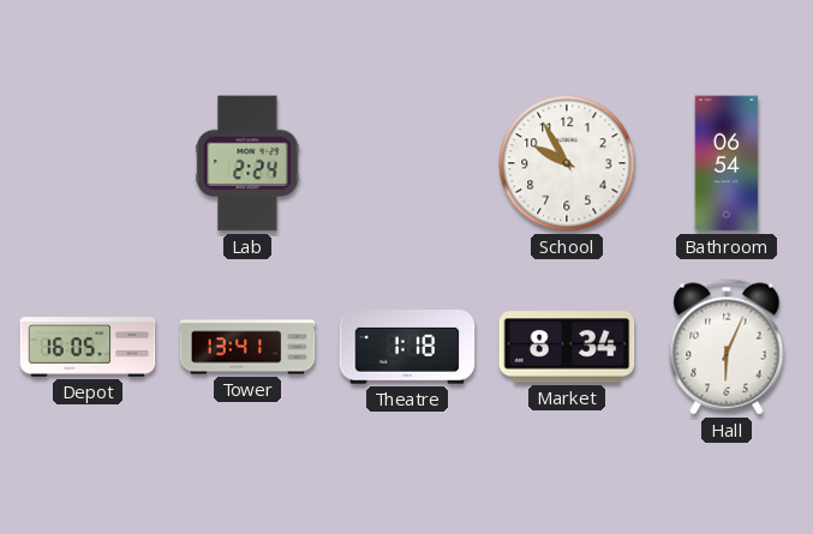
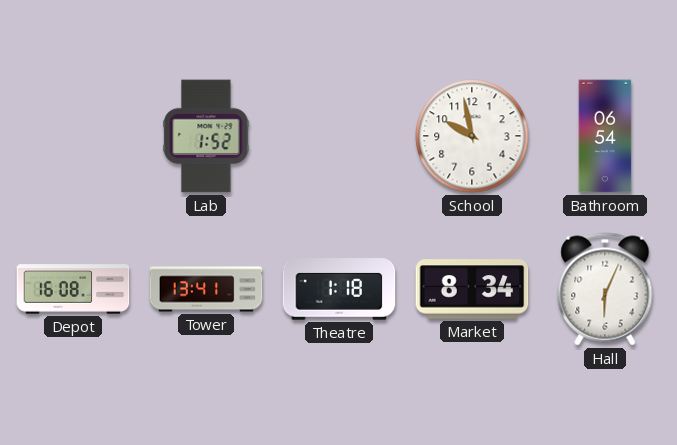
Lab: 2:24 -> 1:52 (206, 136)
School: 9:55 -> 9:58 (472, 136)
Depot: 16:05 -> 16:08 (73, 289)
